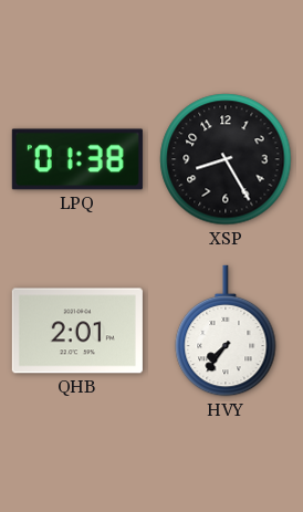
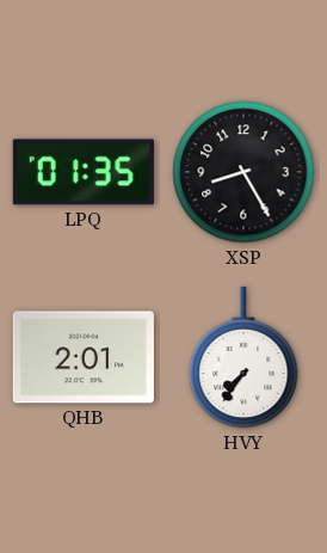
LPQ: 01:38 -> 01:35 (84, 172)
